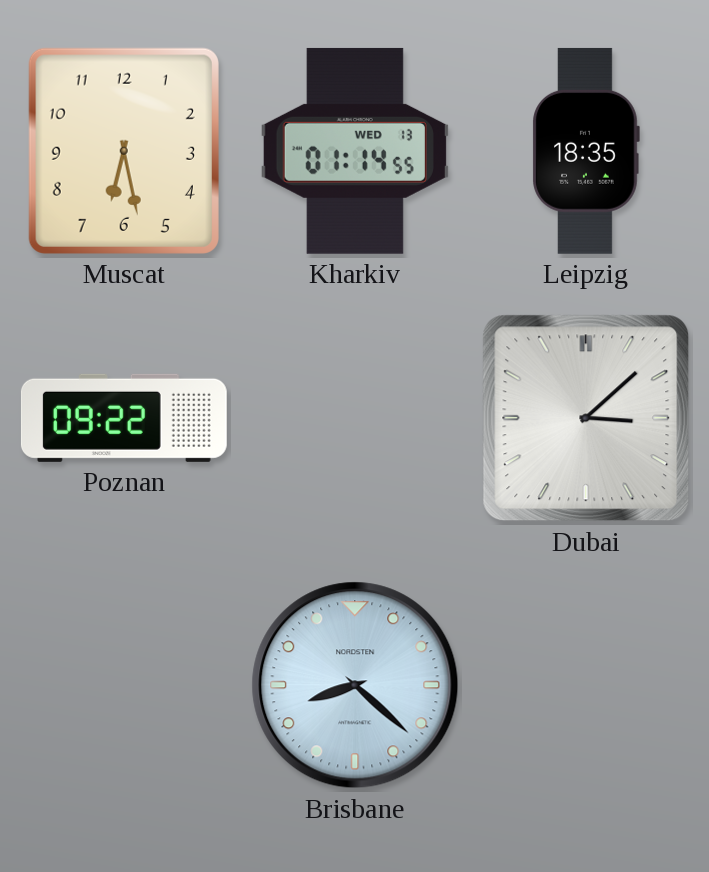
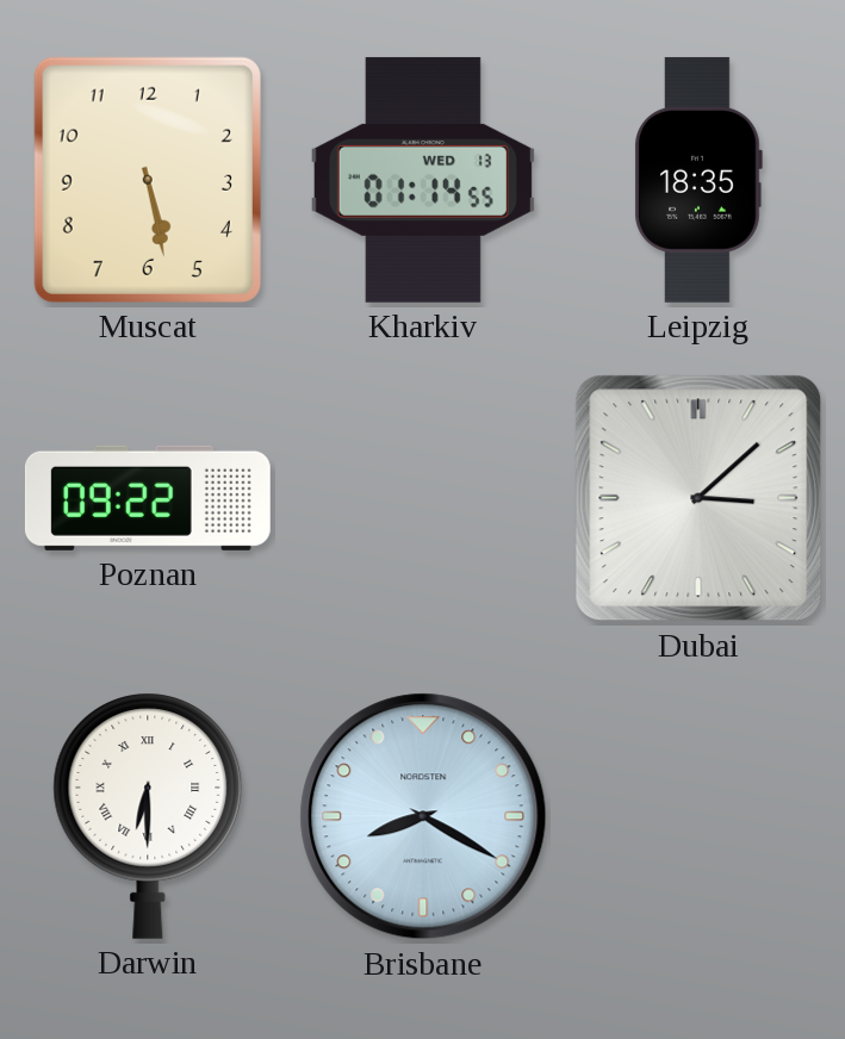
Muscat: 6:28 -> 5:28 (148, 180)
Darwin: none -> 6:30 (148, 816)
Brisbane: 8:22 -> 8:20 (423, 816)
